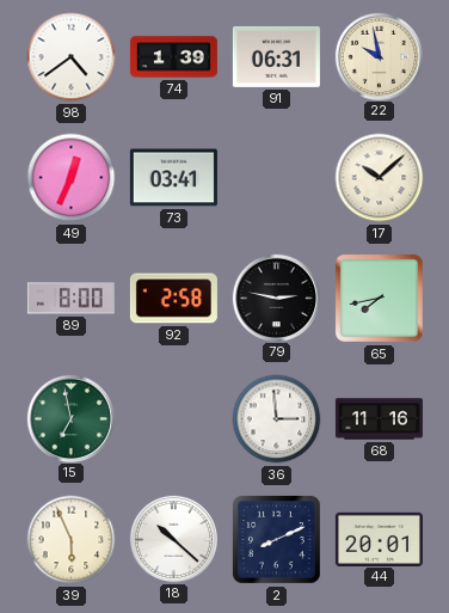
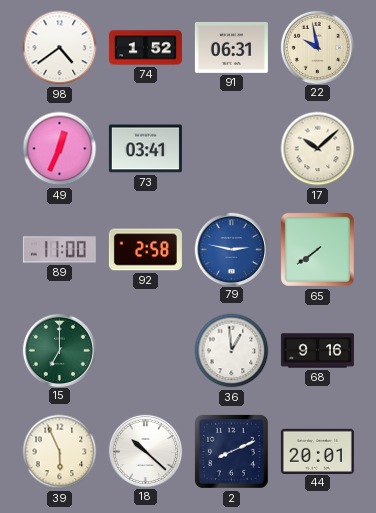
74: 1:39 -> 1:52 (145, 48)
89: 8:00 -> 11:00 (59, 250)
79 dial: black -> blue (231, 249)
65: 7:43 -> 7:39 (317, 249)
15: 6:58 -> 7:00 (59, 350)
36: 2:59 -> 12:59 (232, 351)
68: 11:16 -> 9:16 (317, 351)
